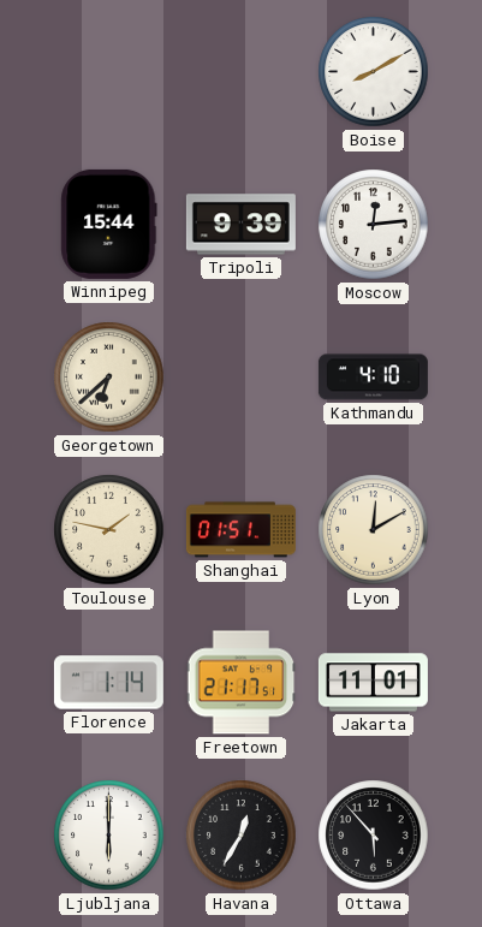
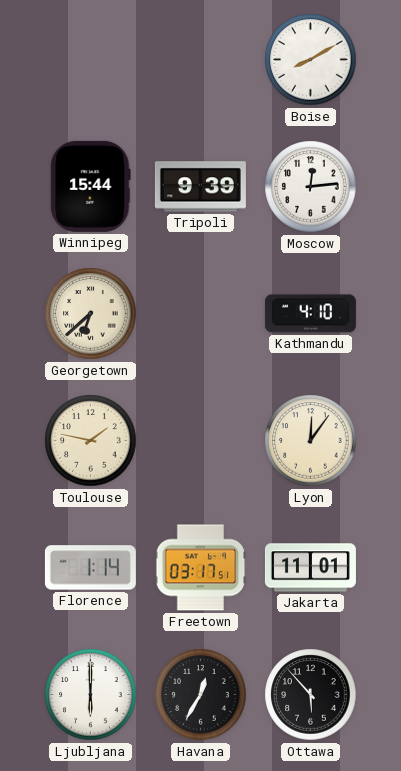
Shanghai: 01:51 -> none (240, 530)
Lyon: 12:10 -> 12:06 (311, 441)
Freetown: 21:17 -> 03:17 (201, 568)
